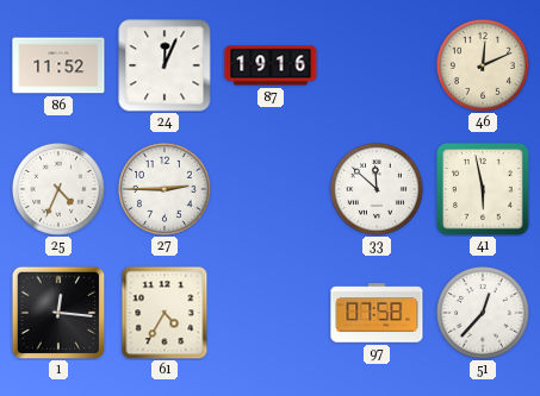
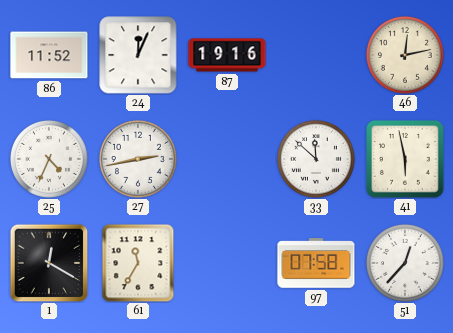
46: 12:11 -> 12:13 (405, 55)
27: 2:45 -> 2:43 (138, 159)
1: 12:16 -> 12:20 (49, 263)
61: 4:35 -> 11:35 (138, 263)
